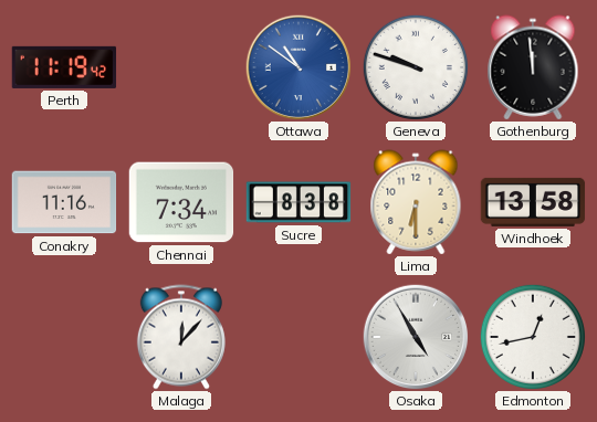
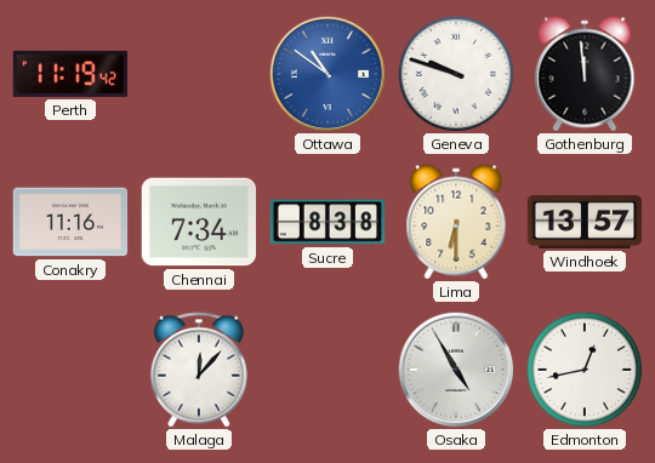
Windhoek: 13:58 -> 13:57 (585, 222)
